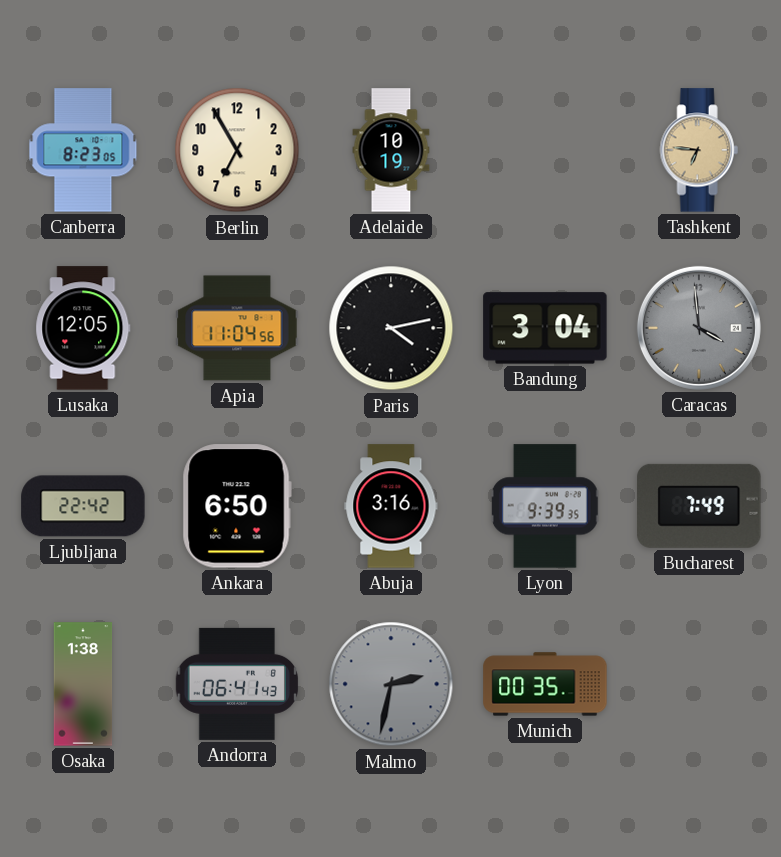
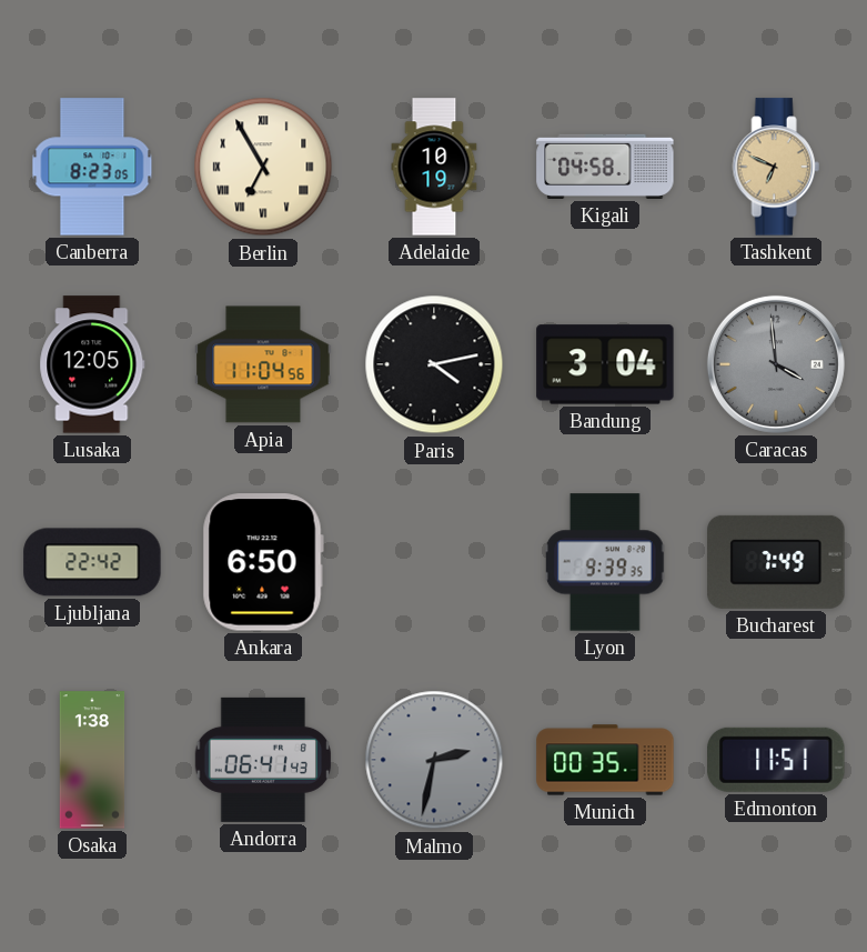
Berlin numerals: Arabic -> Roman (263, 167)
Kigali: none -> 04:58 (605, 167)
Tashkent: 6:46 -> 6:49 (776, 167)
Abuja: 3:16 -> none (391, 506)
Edmonton: none -> 11:51 (776, 760)
